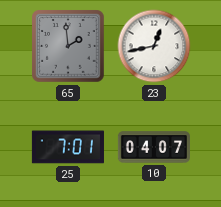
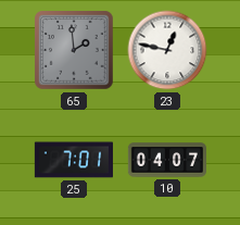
23: 12:43 -> 12:47 (167, 50)
